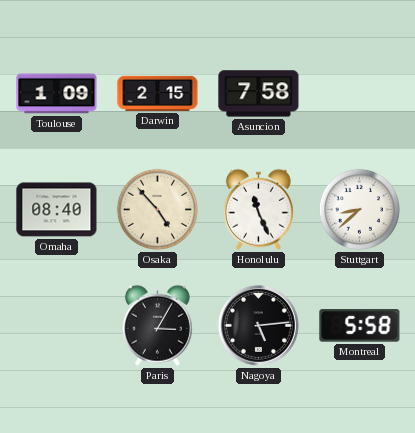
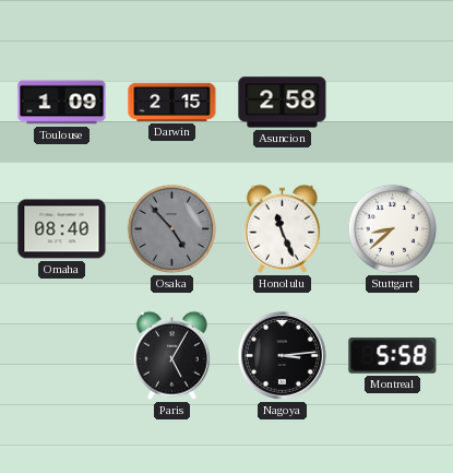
Asuncion: 7:58 -> 2:58 (283, 103)
Osaka dial: cream -> grey (171, 228)
Paris: 3:05 -> 5:05 (171, 355)
Nagoya: 5:14 -> 3:14 (282, 355)
